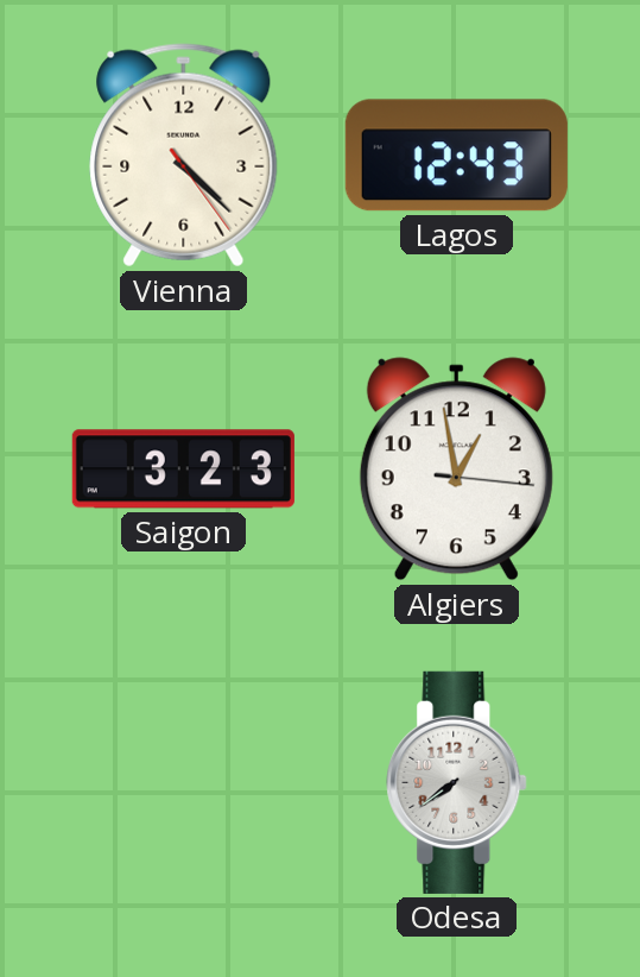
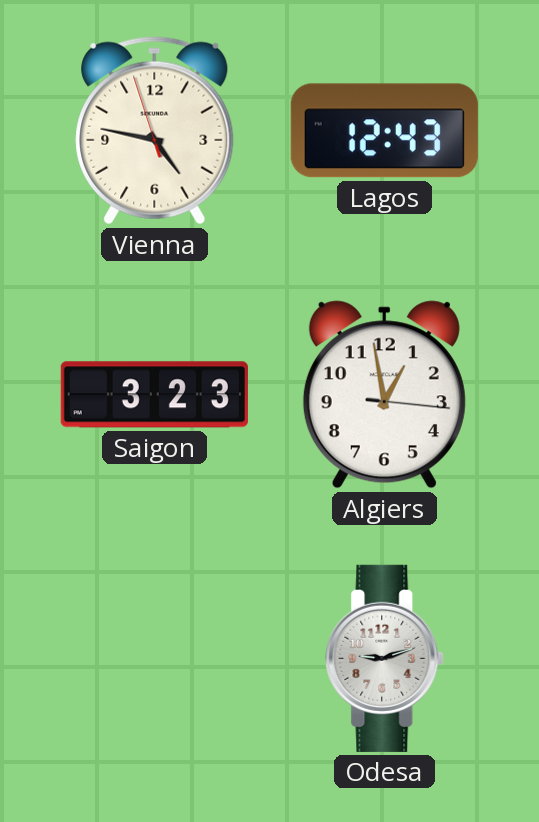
Vienna: 4:22 -> 4:46 (155, 131)
Odesa: 7:39 -> 9:12 (385, 658)
